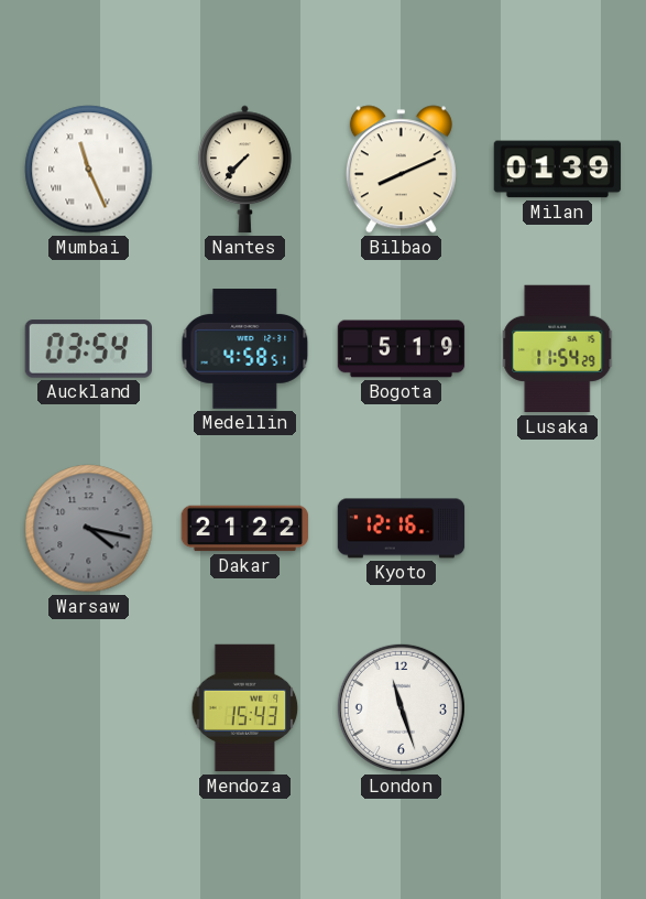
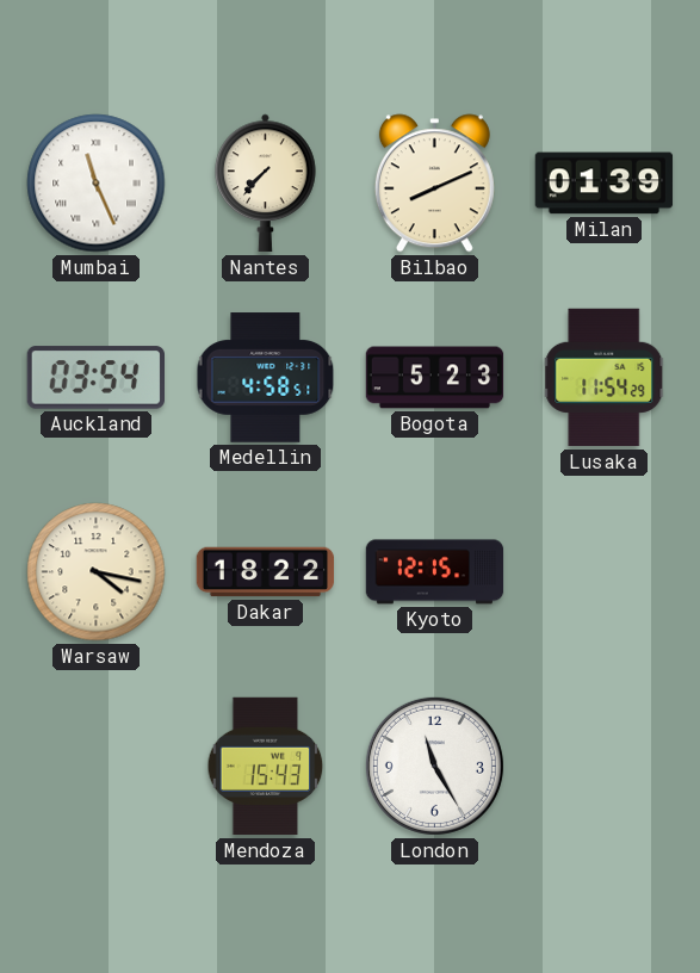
Bogota: 5:19 -> 5:23 (435, 378)
Warsaw dial: grey -> cream (97, 572)
Dakar: 21:22 -> 18:22 (266, 572)
Kyoto: 12:16 -> 12:15 (435, 572)
London: 11:27 -> 11:25 (434, 766)
